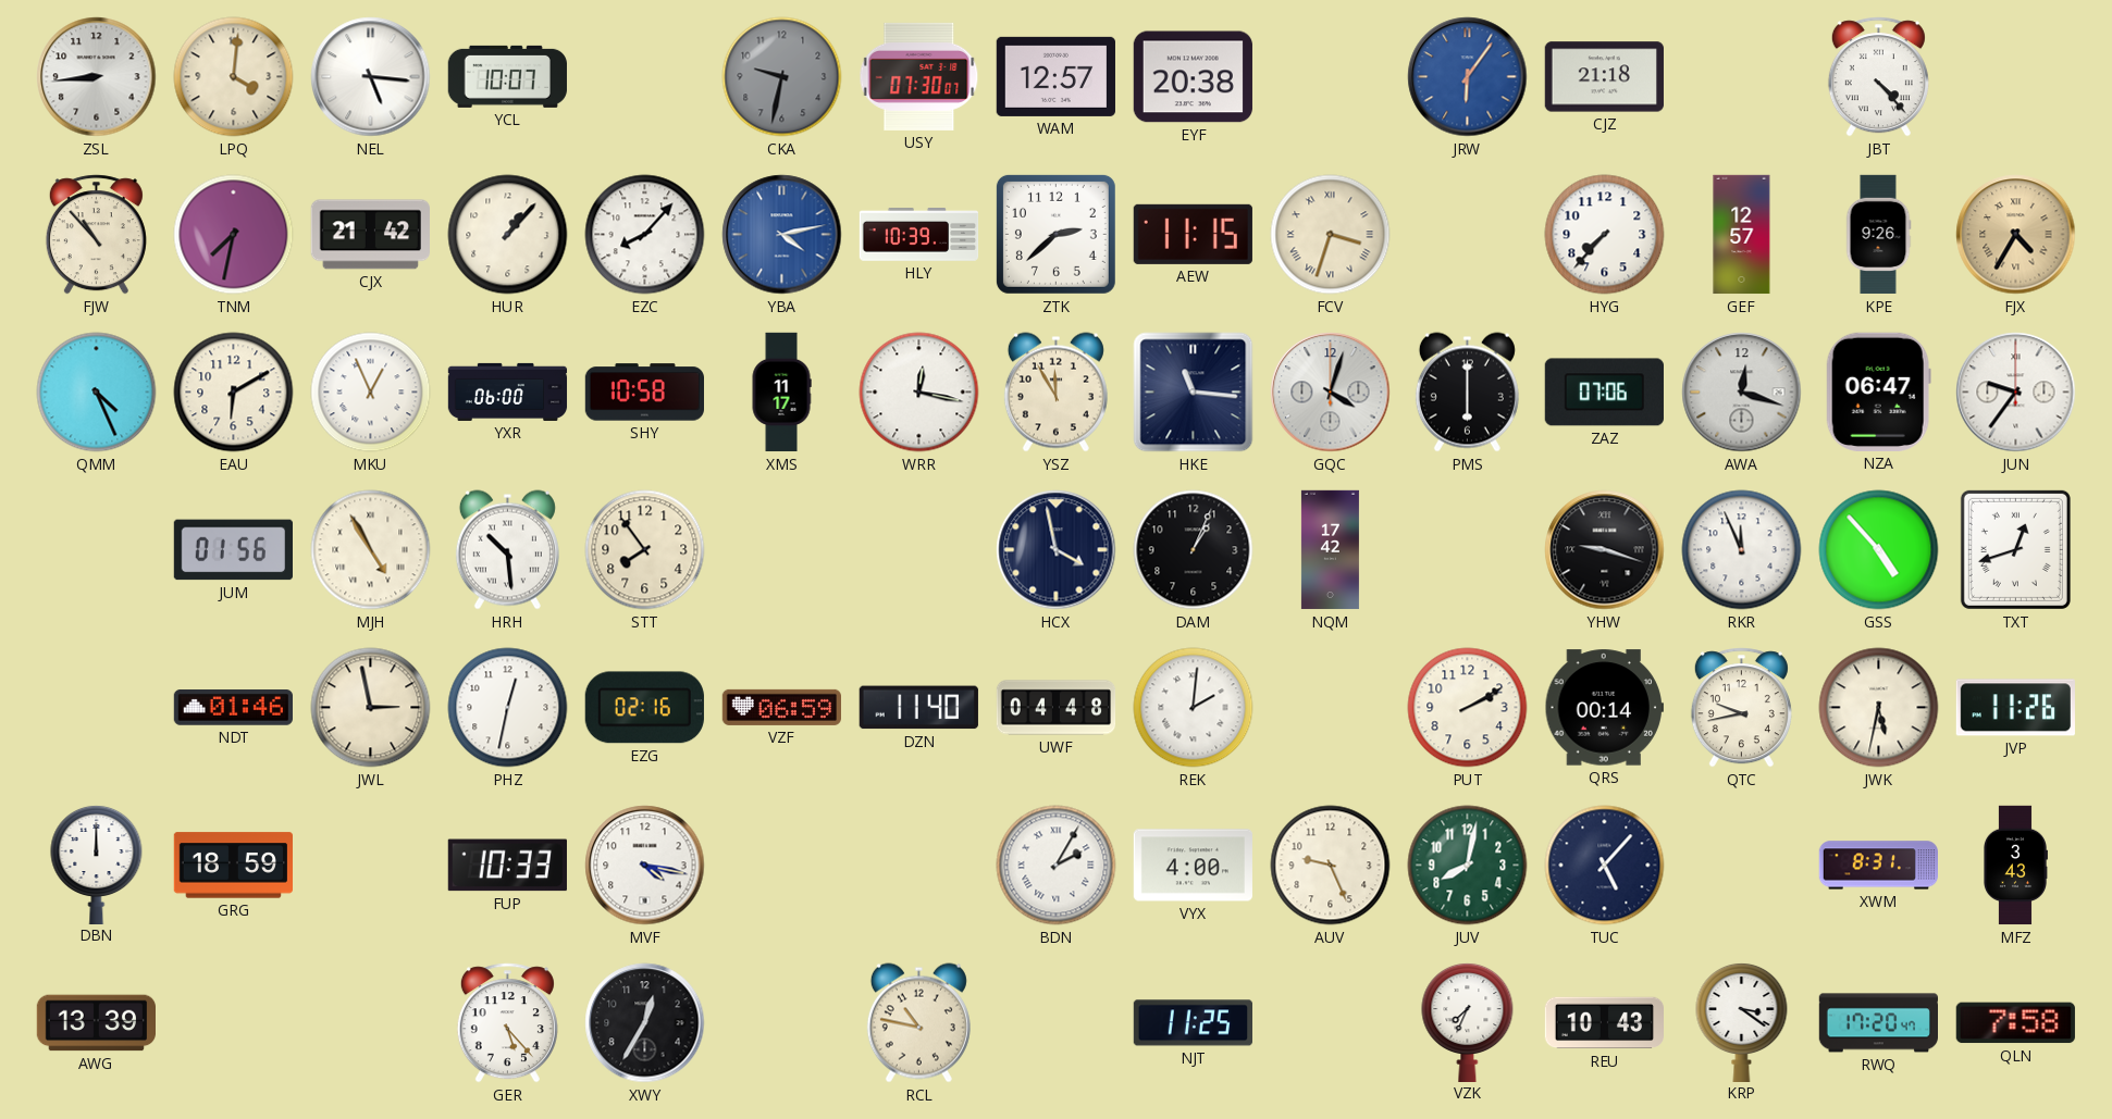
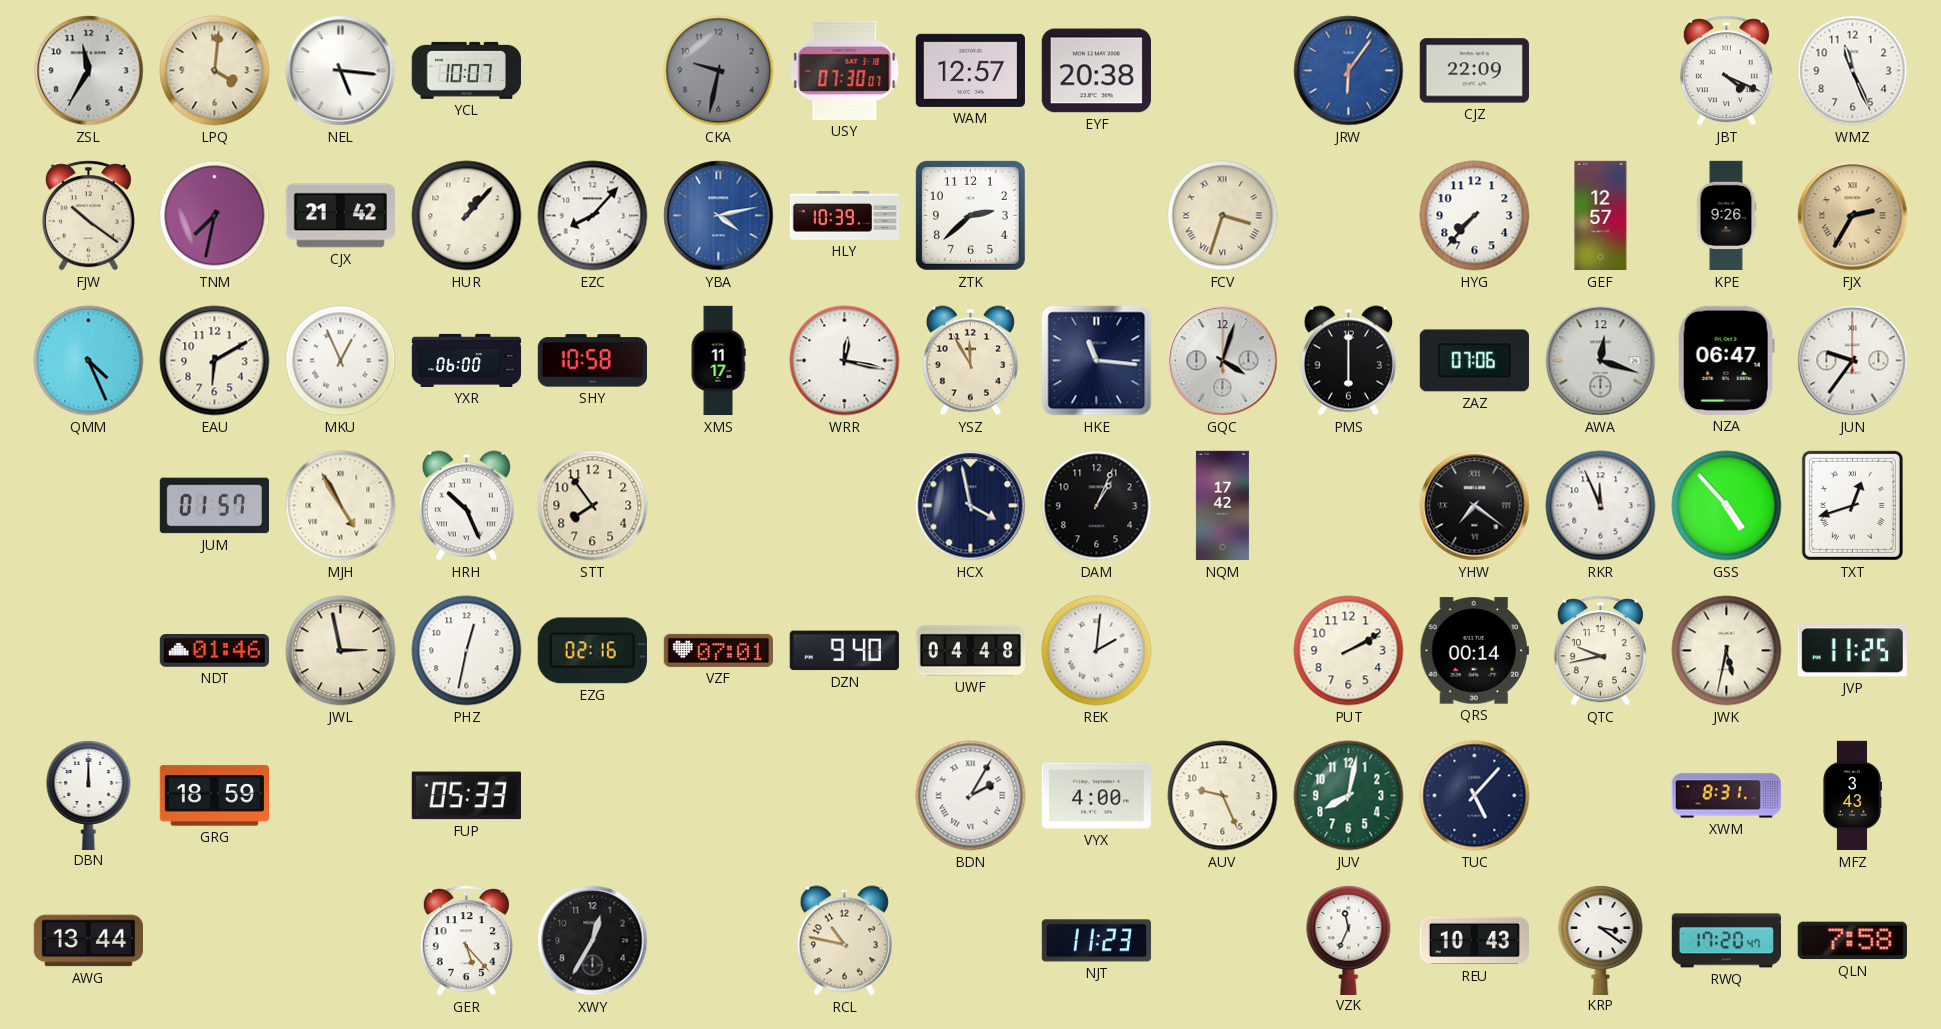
ZSL: 8:44 -> 11:35 (89, 71)
CJZ: 21:18 -> 22:09 (1474, 71)
JBT: 4:23 -> 4:19 (1726, 71)
WMZ: none -> 11:26 (1853, 71)
FJW: 10:53 -> 10:21 (88, 216)
AEW: 11:15 -> none (1193, 234)
FJX: 4:35 -> 2:35 (1853, 216)
JUM: 01:56 -> 01:57 (214, 506)
HRH: 10:29 -> 10:26 (466, 506)
YHW: 9:18 -> 7:21 (1475, 506)
VZF: 06:59 -> 07:01 (718, 650)
DZN: 11:40 -> 9:40 (844, 651)
JVP: 11:26 -> 11:25 (1852, 651)
FUP: 10:33 -> 05:33 (466, 796)
MVF: 4:17 -> none (645, 866)
AWG: 13:39 -> 13:44 (88, 941)
NJT: 11:25 -> 11:23 (1096, 941)
VZK: 7:34 -> 11:34 (1349, 939)
